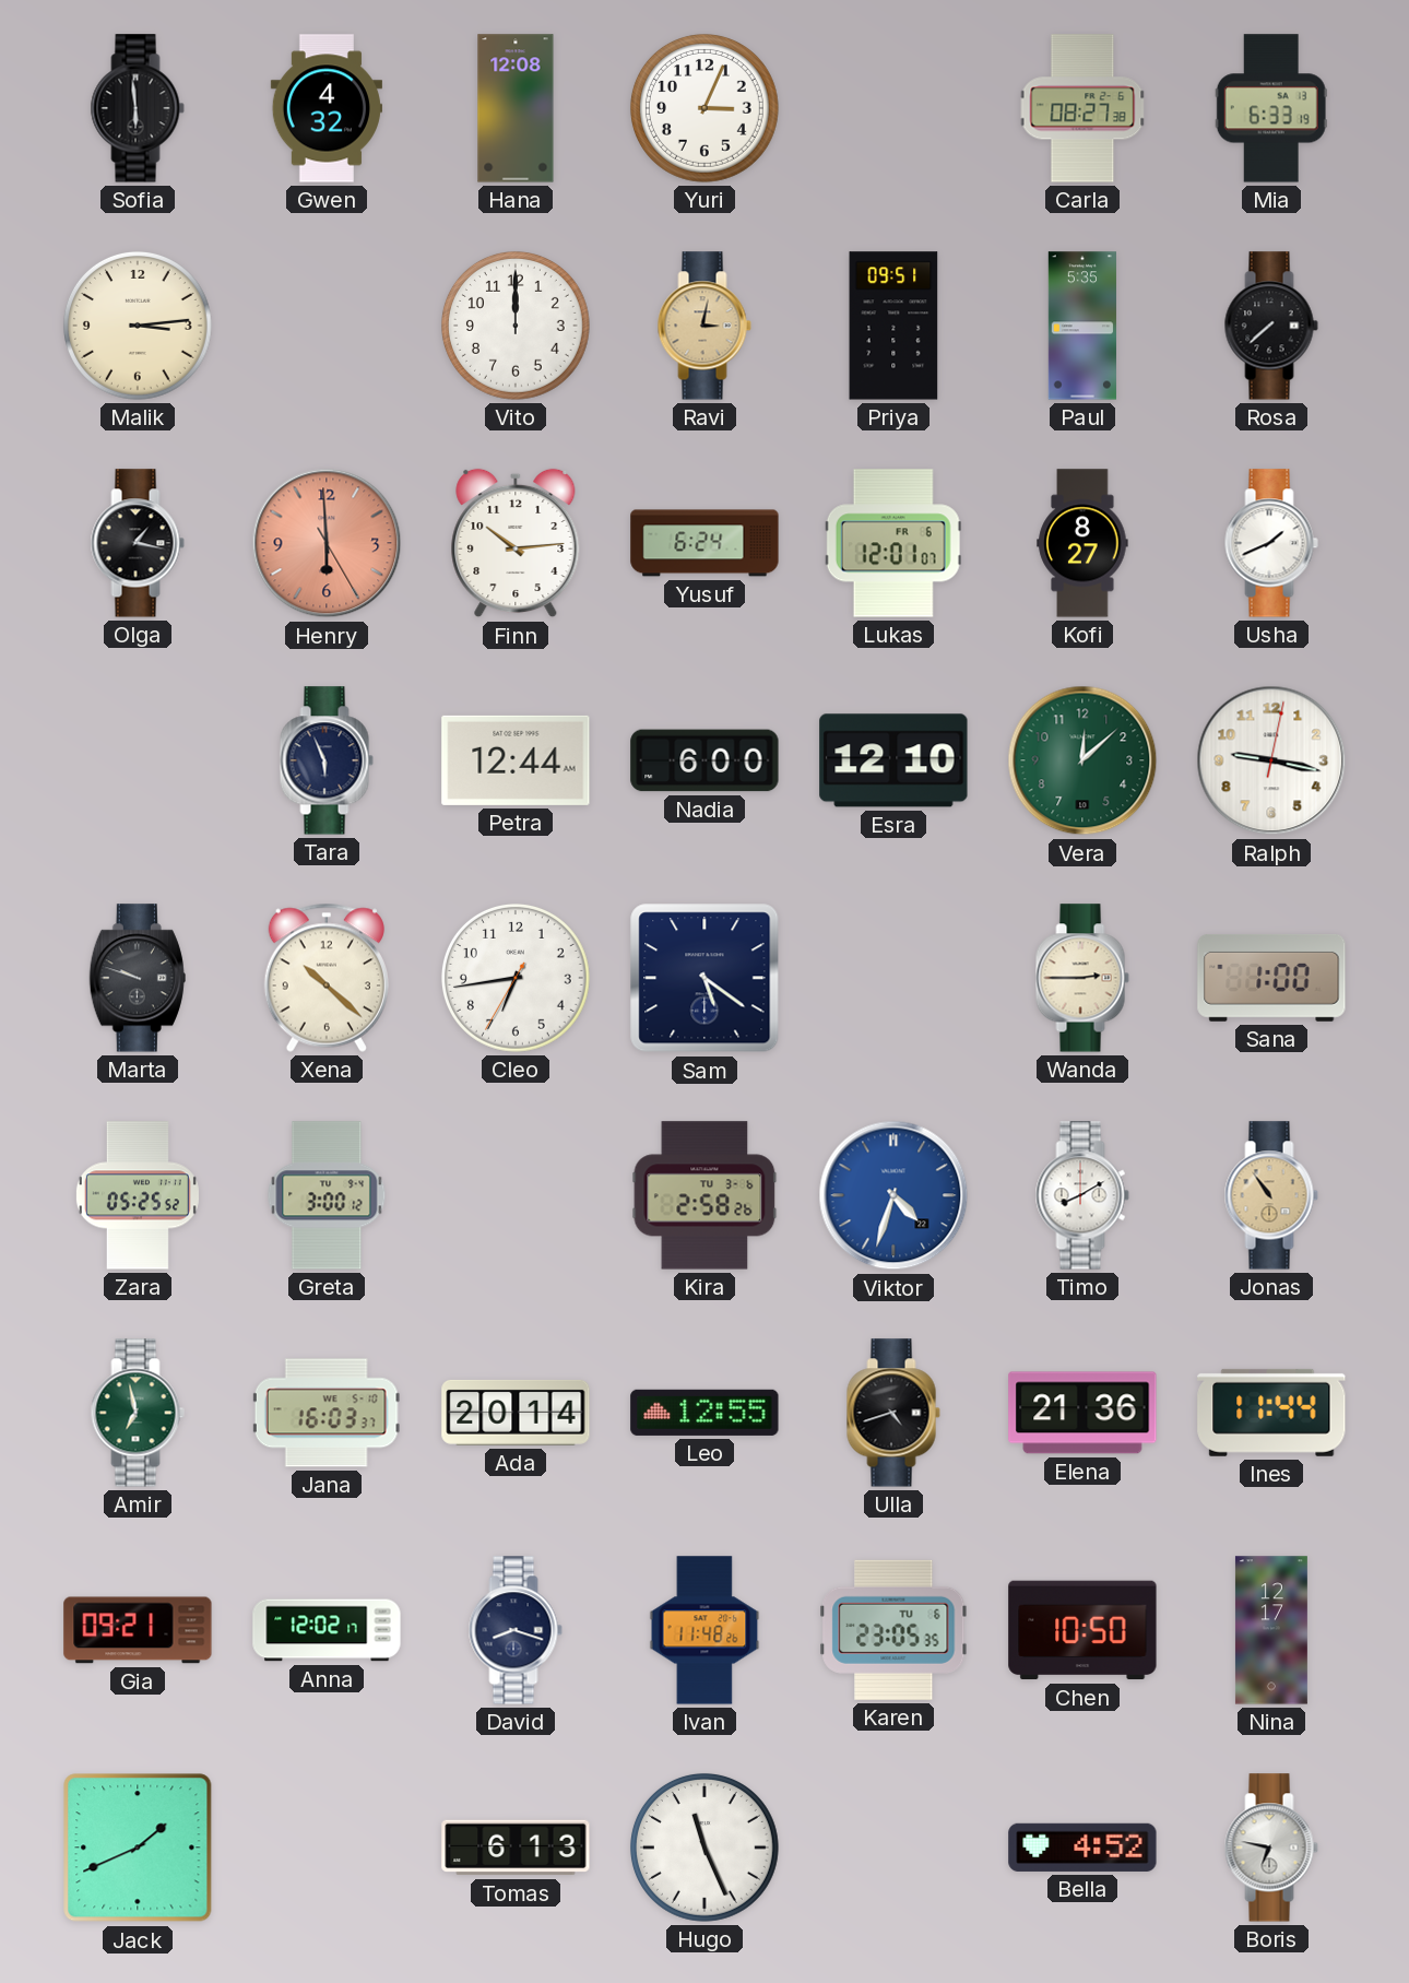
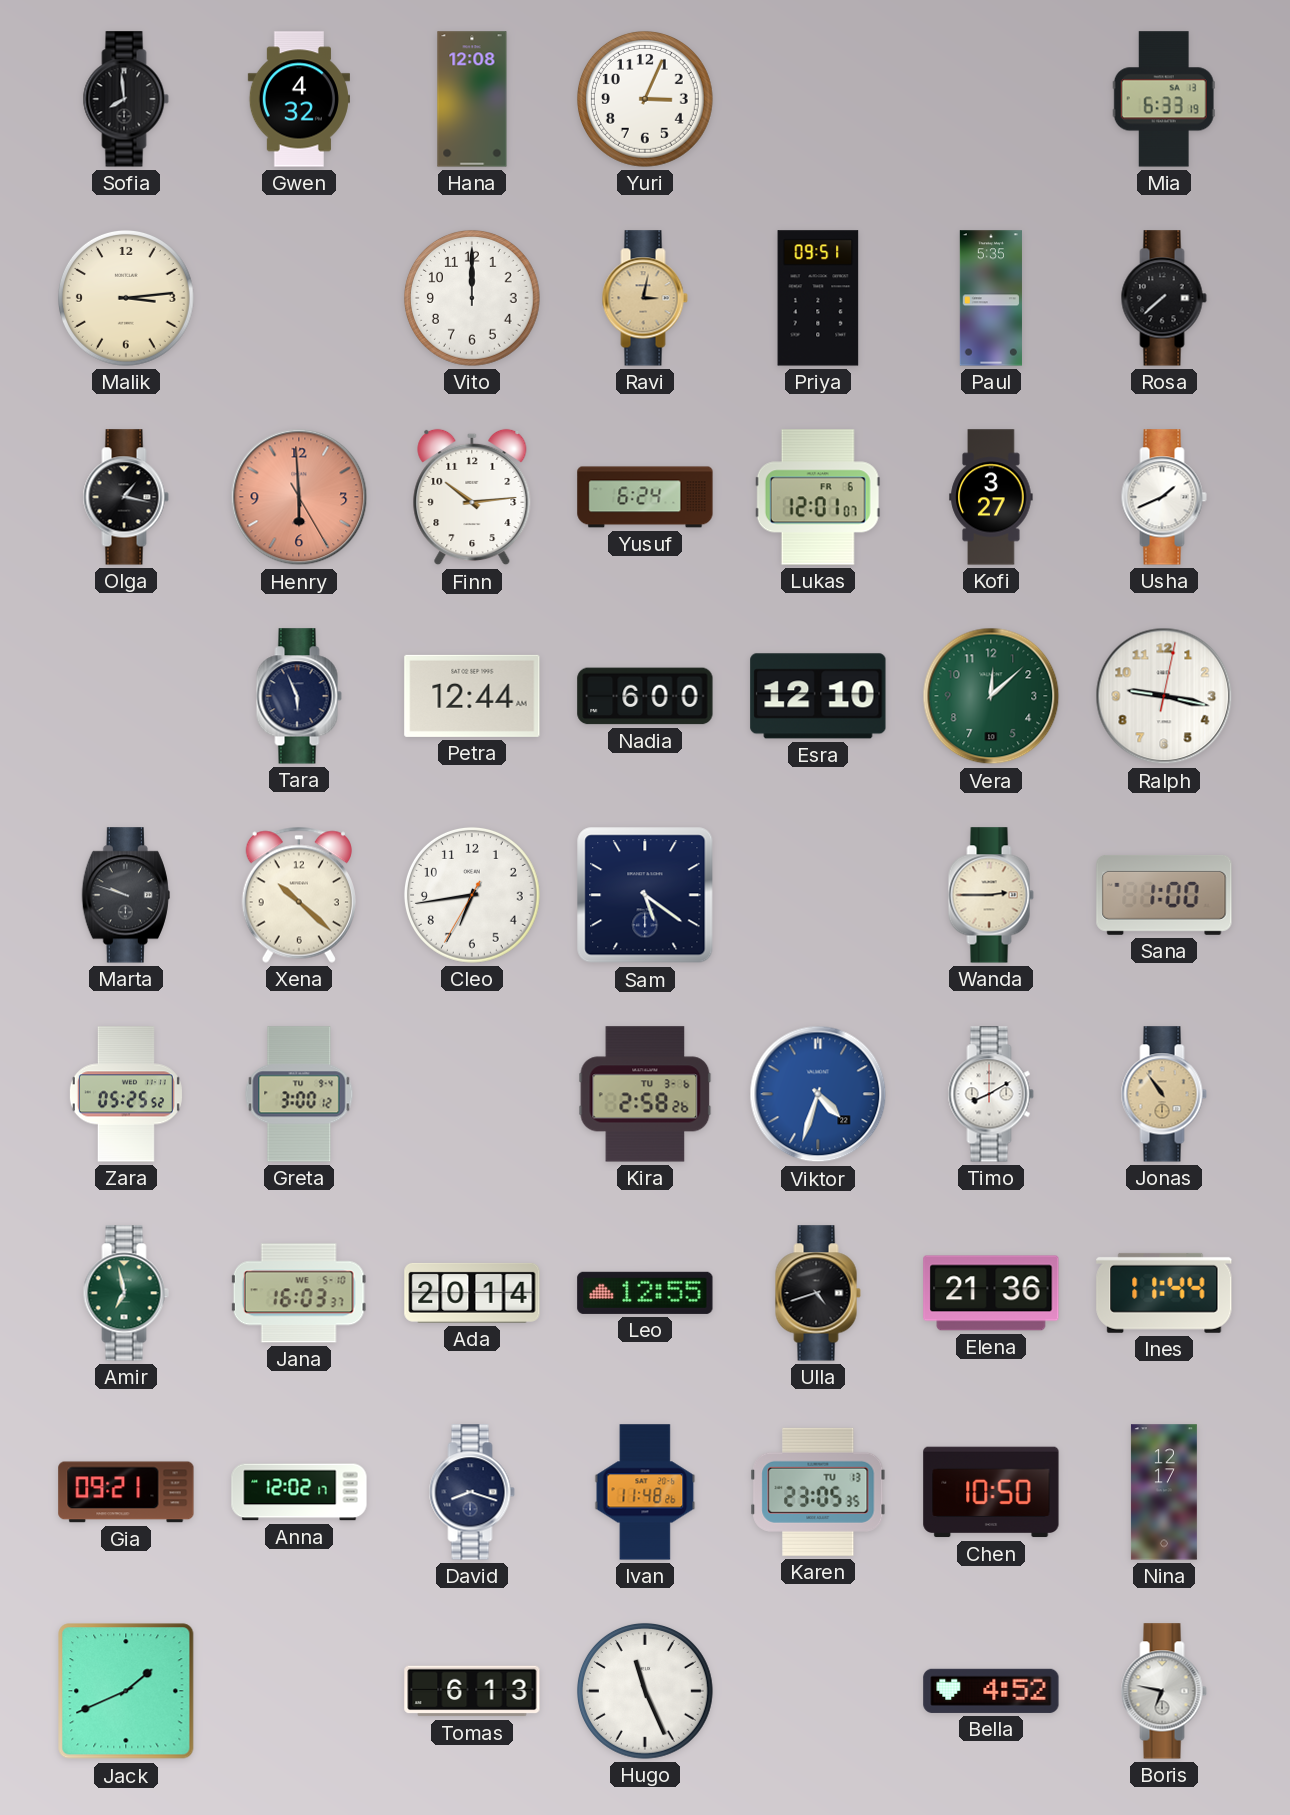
Sofia: 5:59 -> 7:59 (126, 99)
Carla: 08:27 -> none (1082, 108)
Kofi: 8:27 -> 3:27 (991, 497)
Karen date: TU 6 -> TU 13 (818, 1492)
